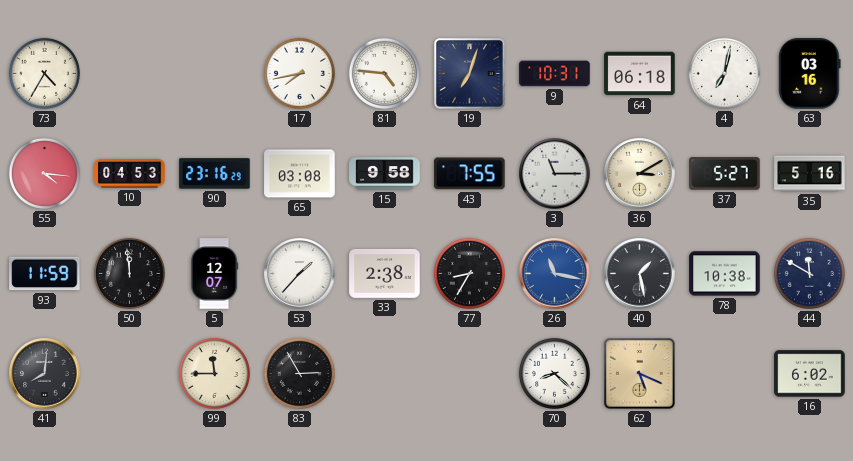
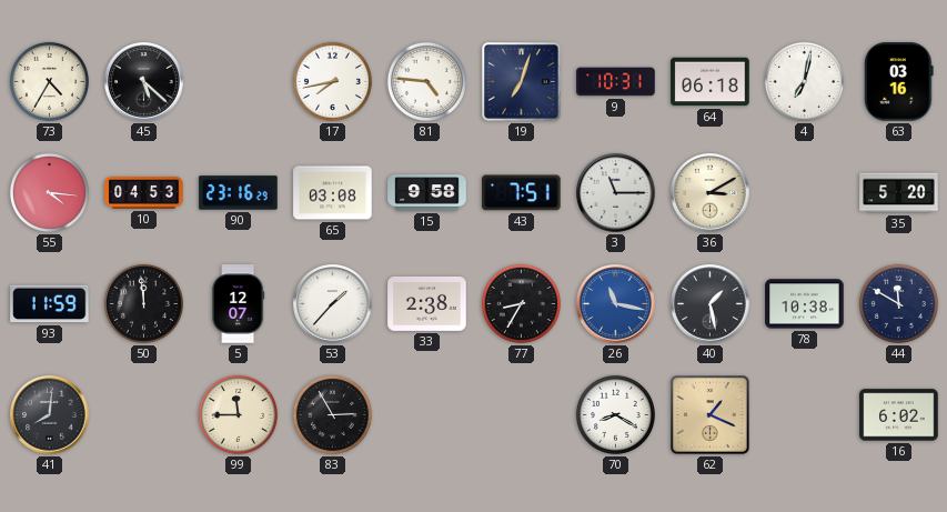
45: none -> 5:22 (144, 82)
43: 7:55 -> 7:51 (522, 193)
37: 5:27 -> none (725, 174)
35: 5:16 -> 5:20 (899, 193)
70: 8:22 -> 8:20 (615, 414)
62: 5:19 -> 1:19 (711, 415)
